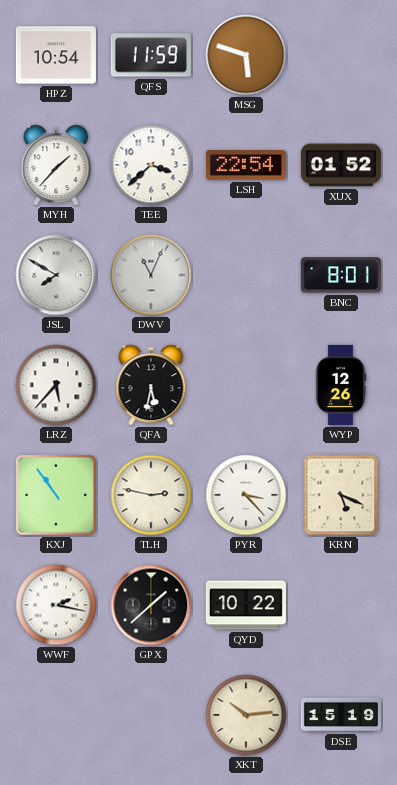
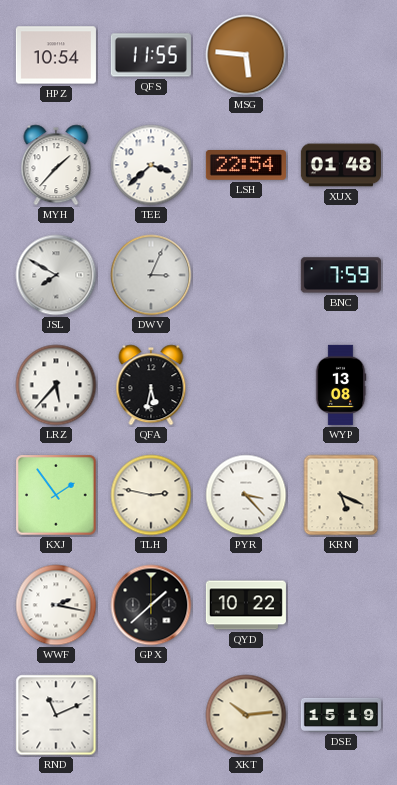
QFS: 11:59 -> 11:55 (151, 55)
MSG: 5:48 -> 5:46 (246, 55)
XUX: 01:52 -> 01:48 (341, 165)
DWV: 11:04 -> 3:04 (151, 275)
BNC: 8:01 -> 7:59 (341, 275)
WYP: 12:26 -> 13:08 (341, 385)
KXJ: 10:54 -> 1:54 (56, 495)
RND: none -> 11:11 (56, 715)
